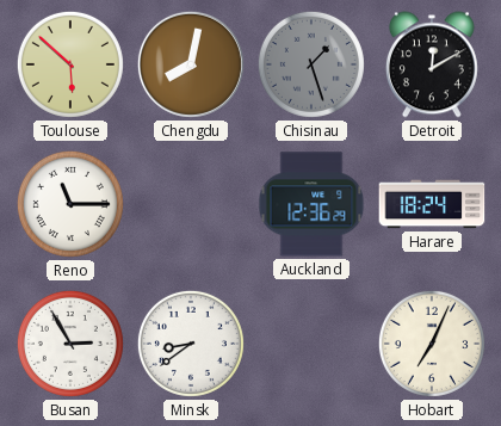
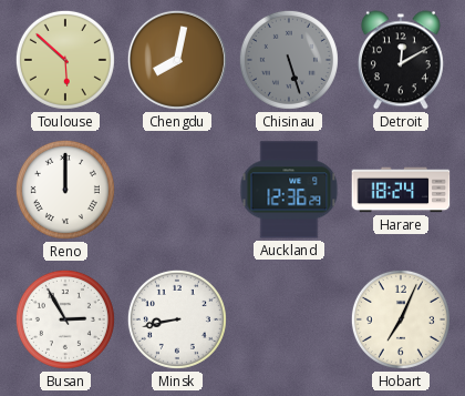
Chisinau: 1:27 -> 5:27 (289, 60)
Reno: 11:15 -> 12:00 (65, 190)
Minsk: 8:39 -> 8:43 (177, 319)
